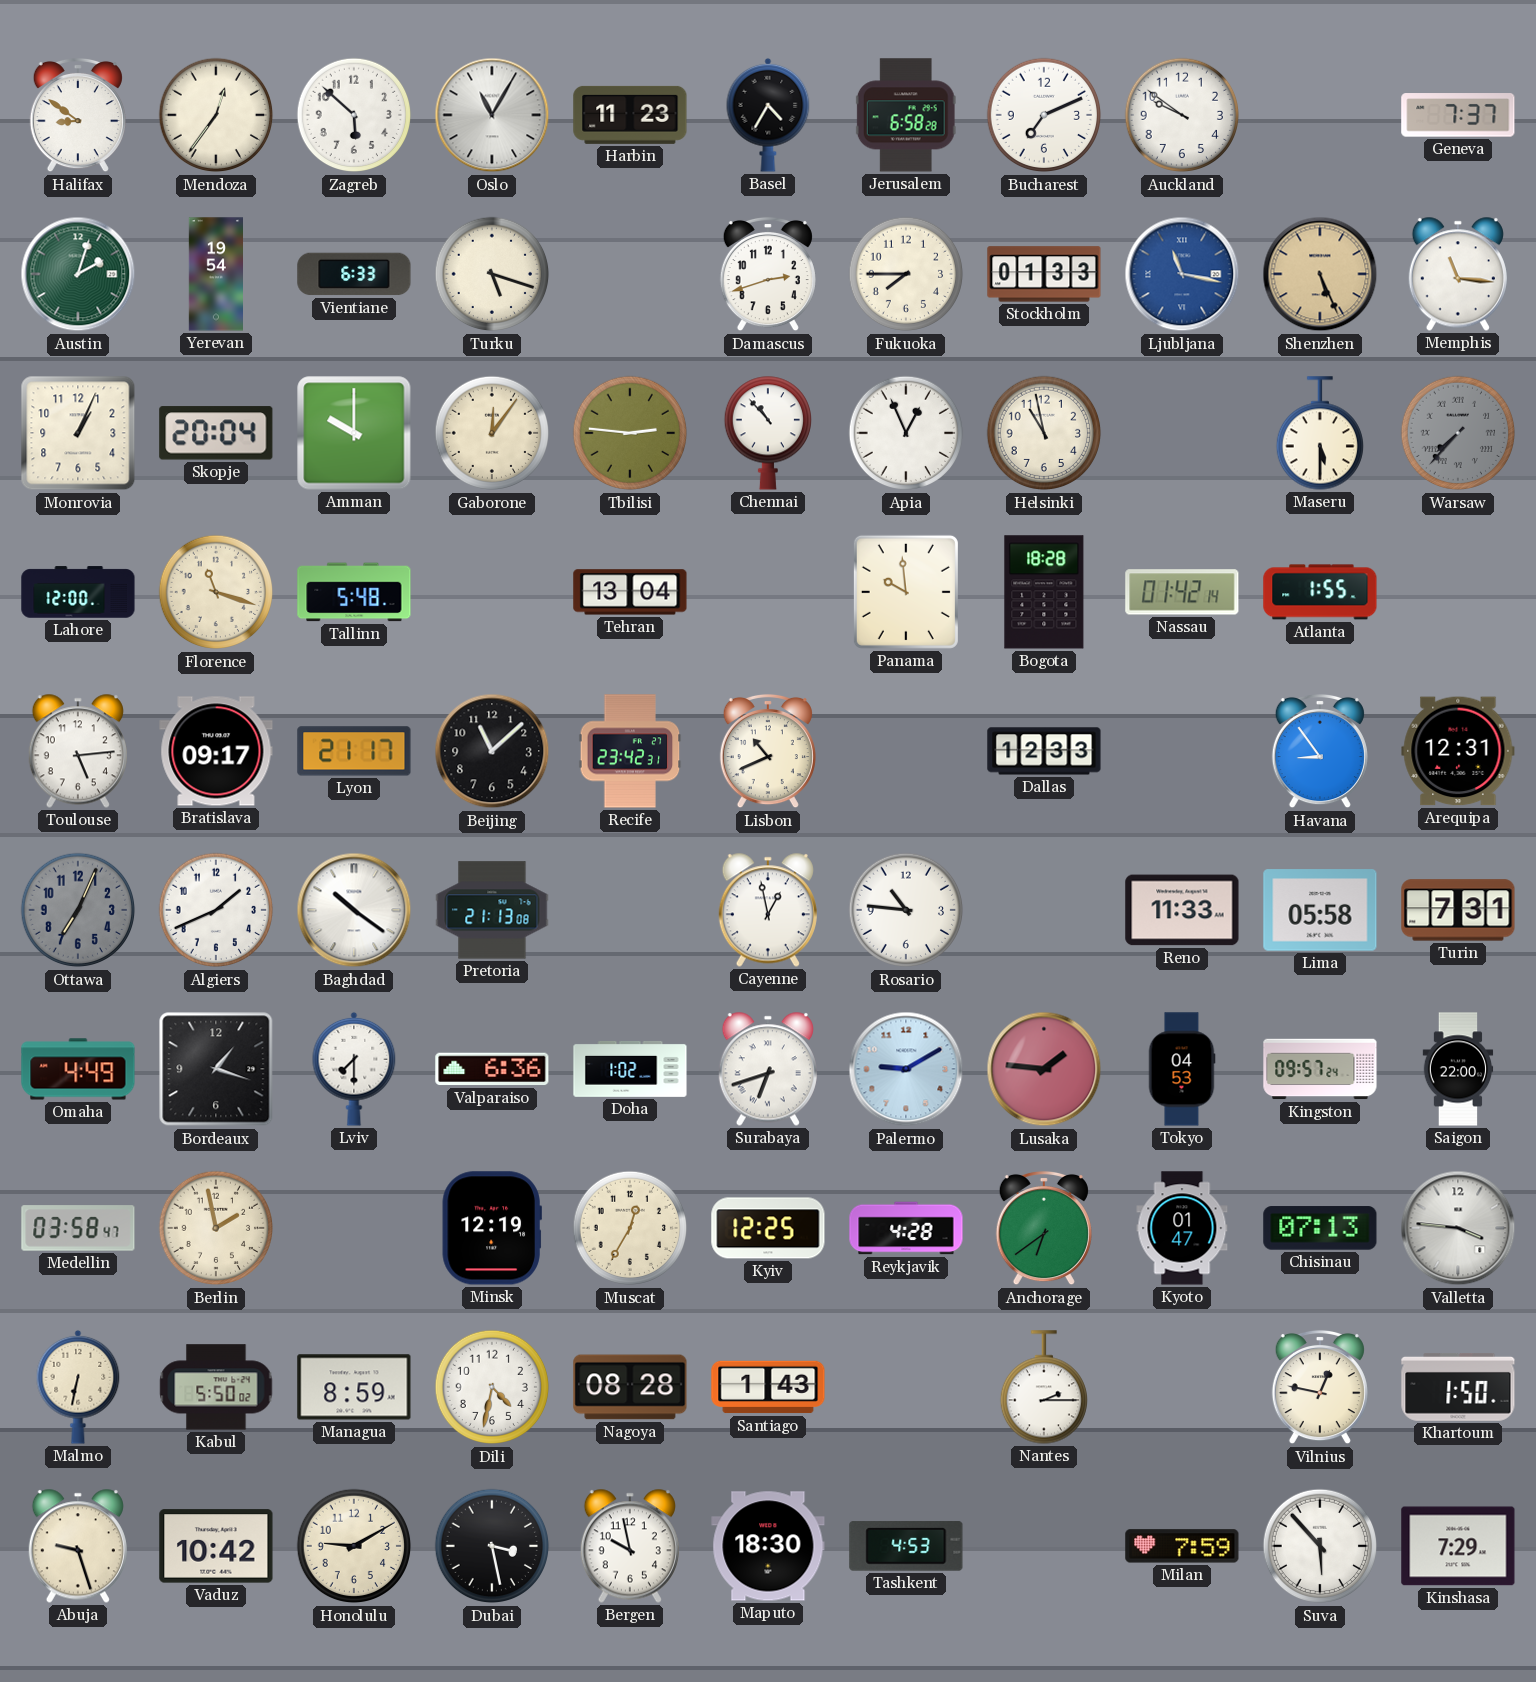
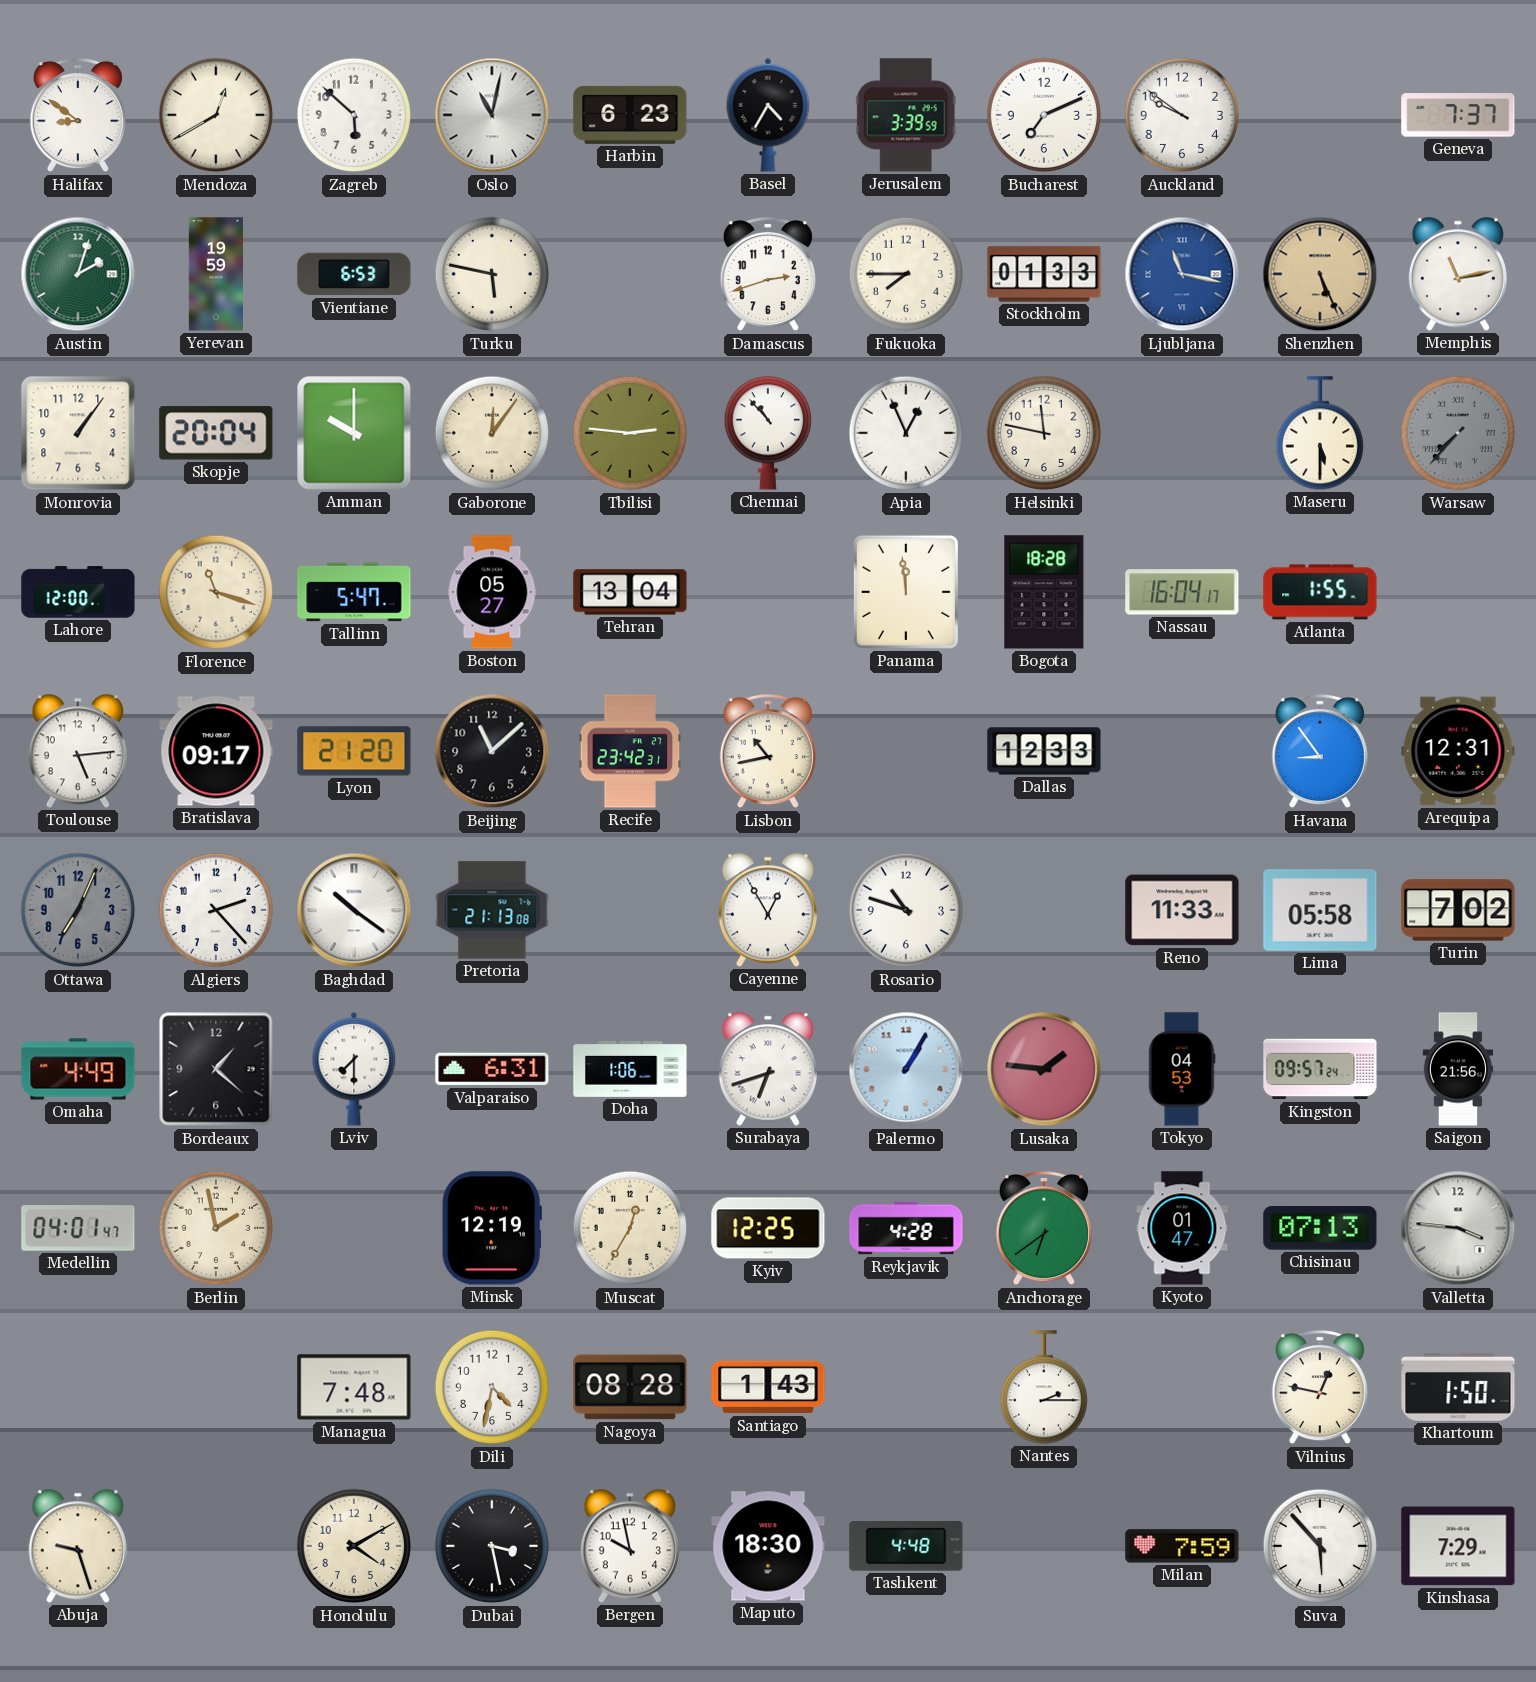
Mendoza: 12:36 -> 12:40 (216, 115)
Oslo: 11:05 -> 11:02 (492, 115)
Harbin: 11:23 -> 6:23 (630, 115)
Jerusalem: 6:58 -> 3:39 (906, 115)
Yerevan: 19:54 -> 19:59 (215, 274)
Vientiane: 6:33 -> 6:53 (354, 274)
Turku: 5:18 -> 5:47 (492, 274)
Memphis: 11:16 -> 11:13 (1458, 274)
Monrovia: 1:04 -> 1:06 (78, 433)
Helsinki: 10:58 -> 11:47 (1044, 433)
Tallinn: 5:48 -> 5:47 (354, 592)
Boston: none -> 05:27 (492, 592)
Panama: 9:59 -> 11:59 (906, 592)
Nassau: 01:42 -> 16:04 (1182, 592)
Lyon: 21:17 -> 21:20 (354, 751)
Lisbon: 10:41 -> 10:43 (768, 751)
Algiers: 1:41 -> 2:23 (216, 910)
Cayenne: 12:58 -> 12:55 (768, 910)
Rosario: 10:46 -> 10:48 (906, 910)
Turin: 7:31 -> 7:02 (1458, 910)
Bordeaux: 1:18 -> 1:22 (216, 1069)
Valparaiso: 6:36 -> 6:31 (492, 1069)
Doha: 1:02 -> 1:06 (630, 1069)
Palermo: 9:10 -> 1:05 (906, 1069)
Saigon: 22:00 -> 21:56 (1458, 1069)
Medellin: 03:58 -> 04:01 (78, 1228)
Malmo: 6:32 -> none (78, 1387)
Kabul: 5:50 -> none (216, 1387)
Managua: 8:59 -> 7:48 (354, 1387)
Vaduz: 10:42 -> none (216, 1546)
Honolulu: 9:10 -> 4:10 (354, 1546)
Tashkent: 4:53 -> 4:48 (906, 1547)
